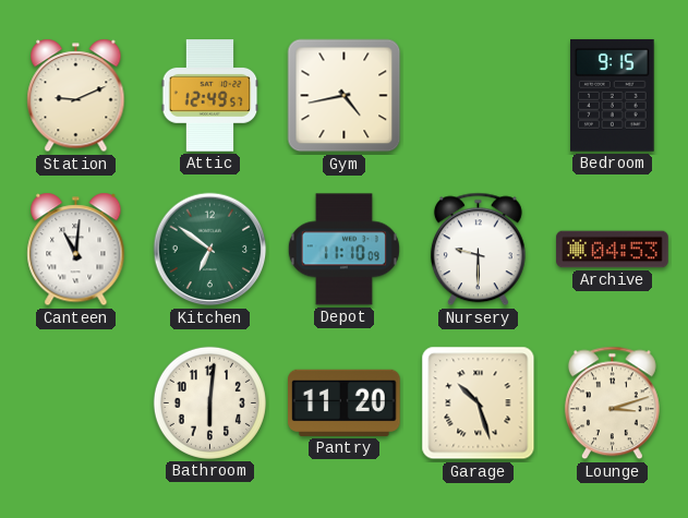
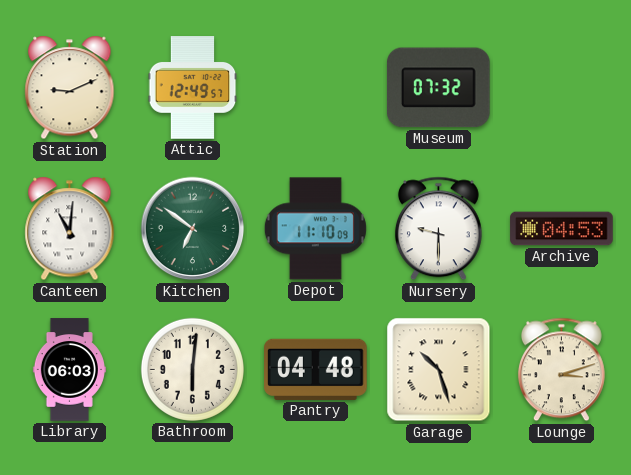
Gym: 4:43 -> none (345, 96)
Museum: none -> 07:32 (438, 88)
Bedroom: 9:15 -> none (613, 96)
Library: none -> 06:03 (69, 370)
Pantry: 11:20 -> 04:48 (316, 369)
